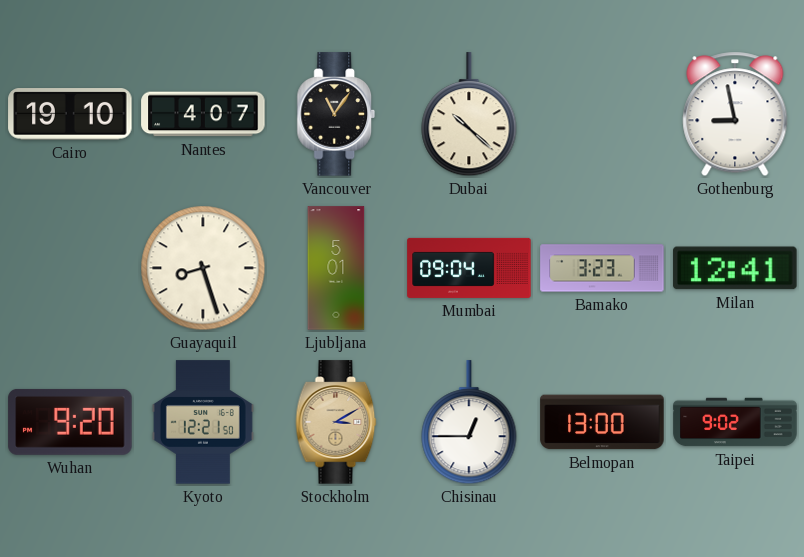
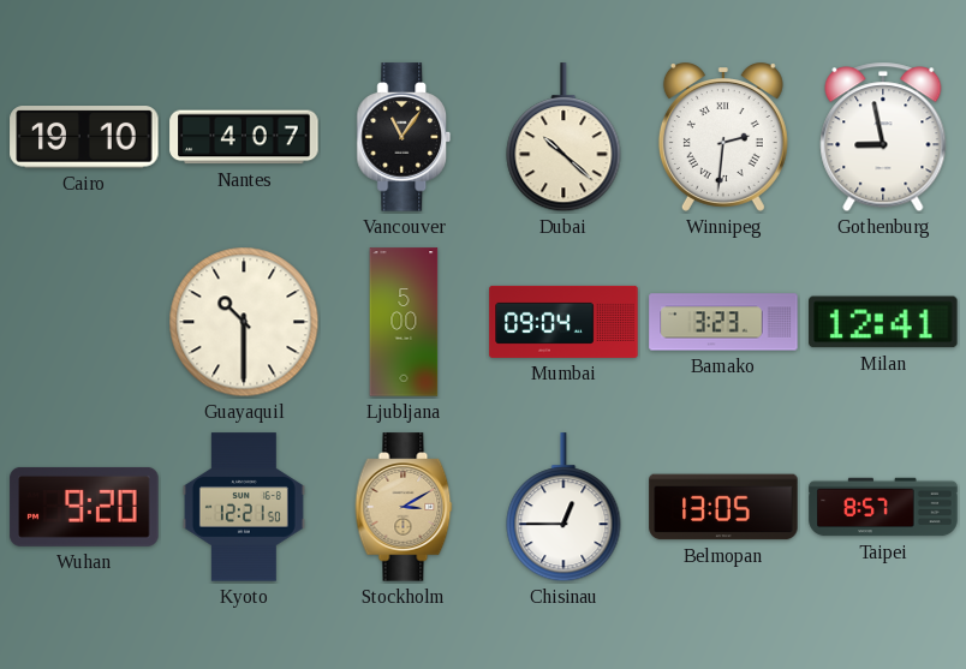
Winnipeg: none -> 2:31 (723, 137)
Guayaquil: 8:27 -> 10:30 (244, 322)
Ljubljana: 5:01 -> 5:00 (404, 322)
Belmopan: 13:00 -> 13:05 (723, 507)
Taipei: 9:02 -> 8:57 (883, 507)
